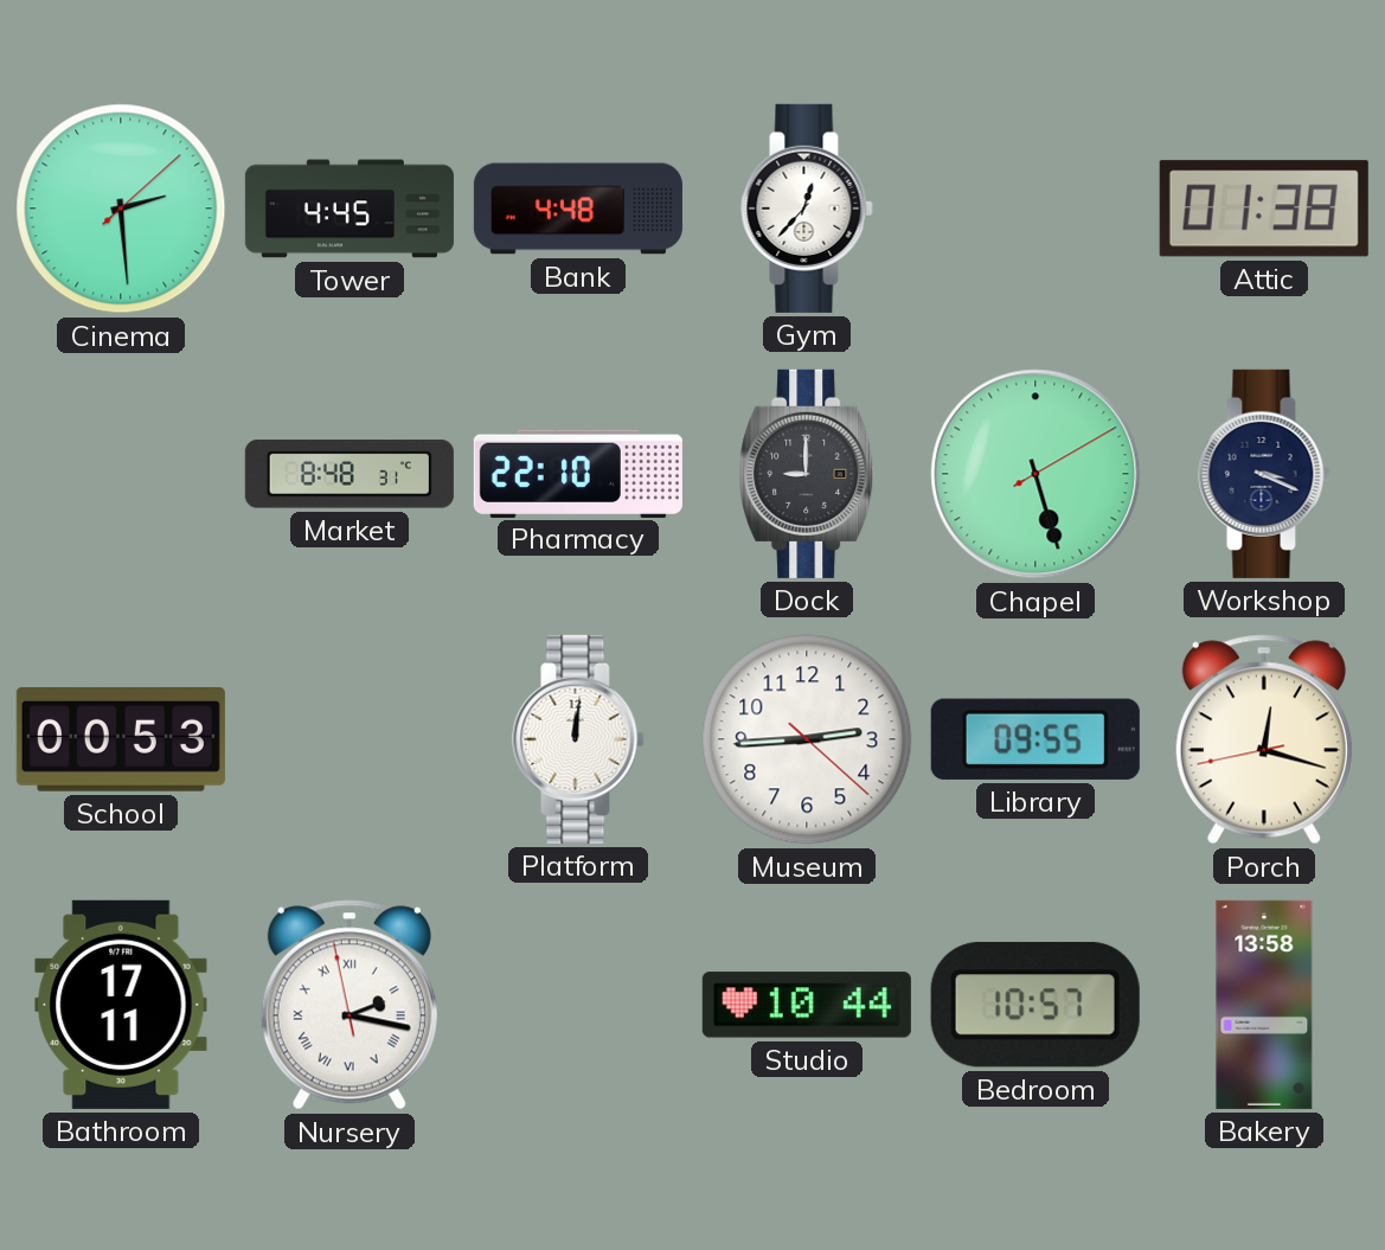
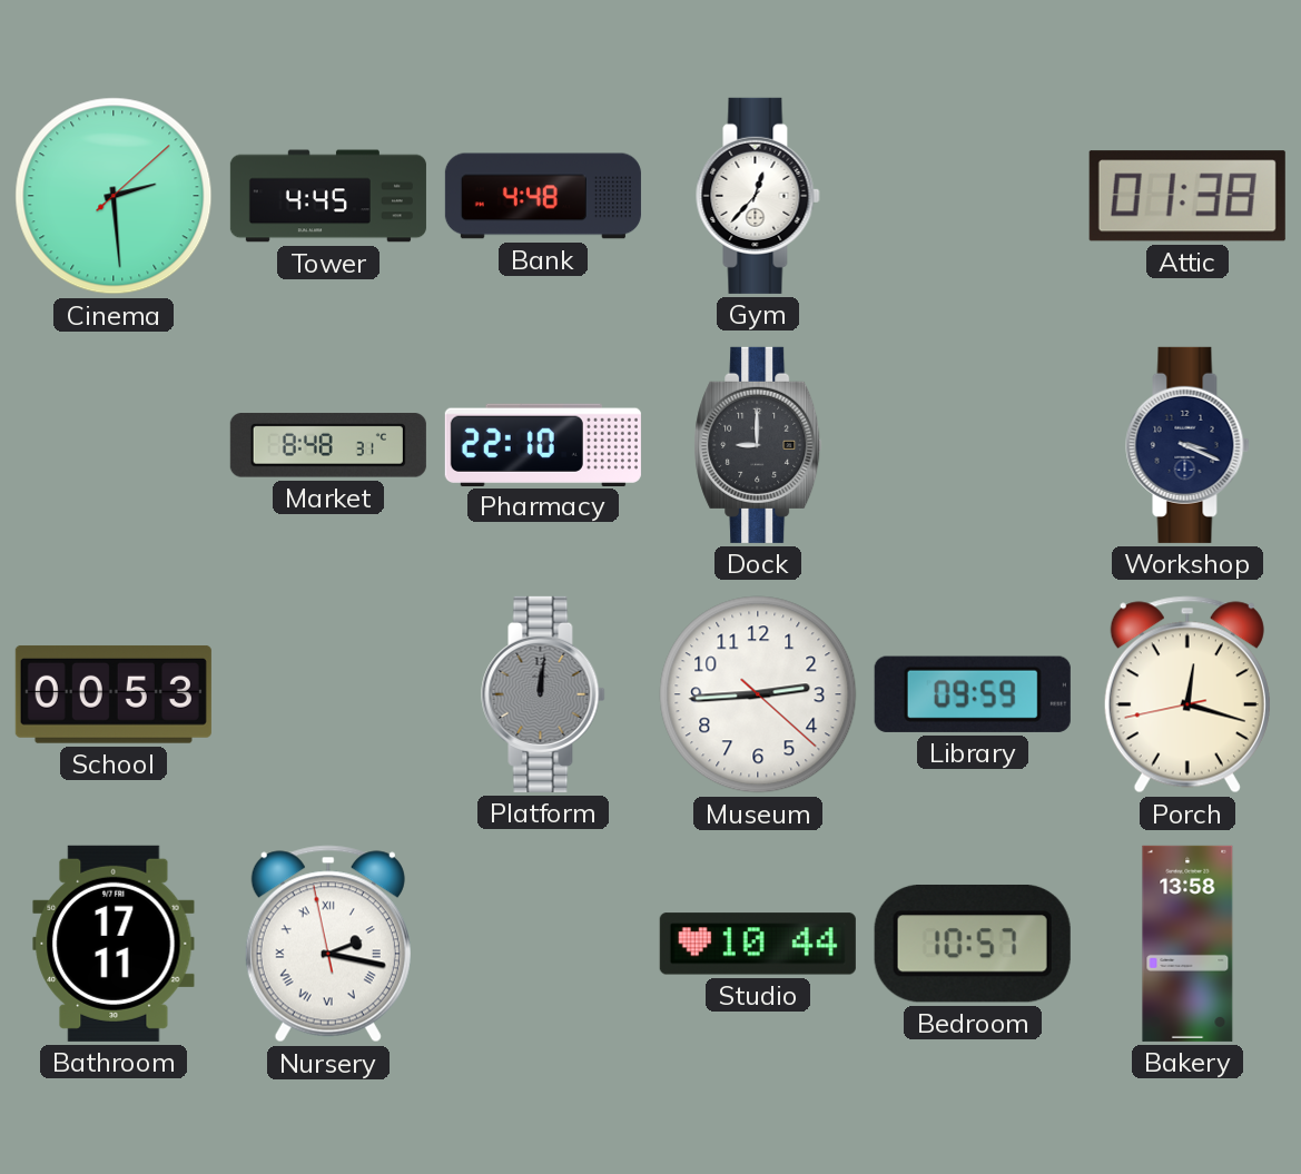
Chapel: 5:27 -> none (1035, 474)
Platform dial: white -> grey (543, 694)
Library: 09:55 -> 09:59 (973, 694)
